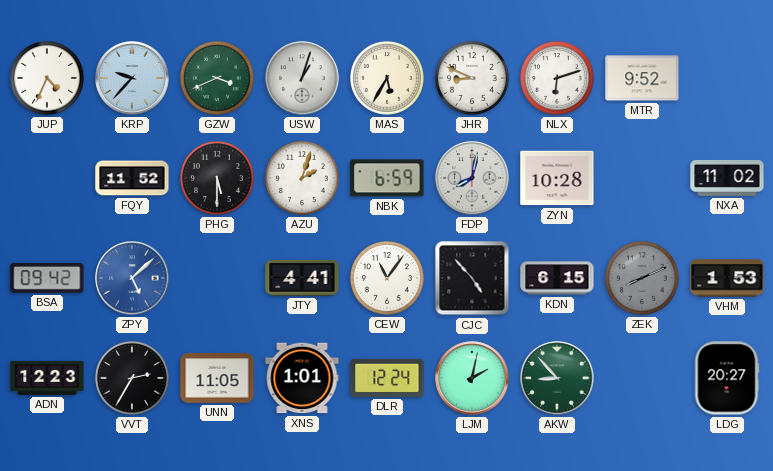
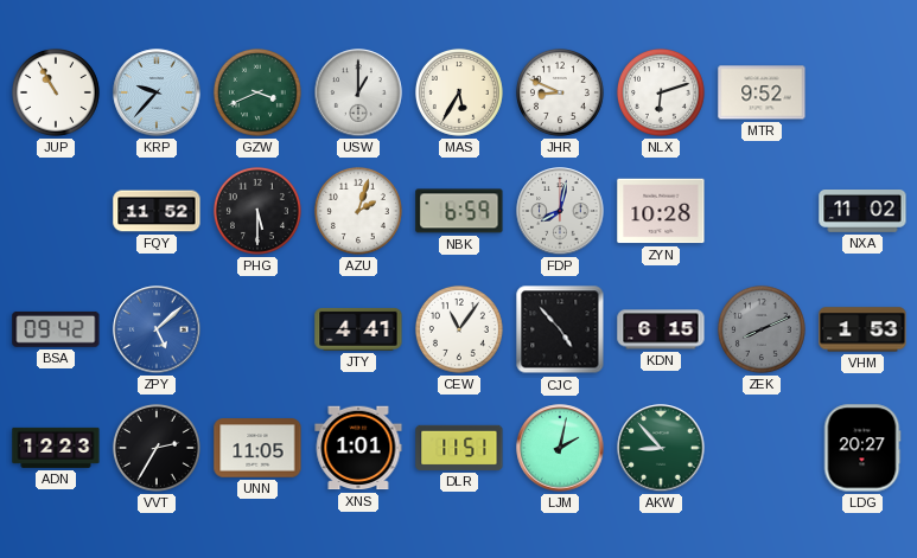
JUP: 4:34 -> 10:55 (56, 92)
USW: 1:03 -> 1:00 (358, 92)
DLR: 12:24 -> 11:51 (459, 448)
